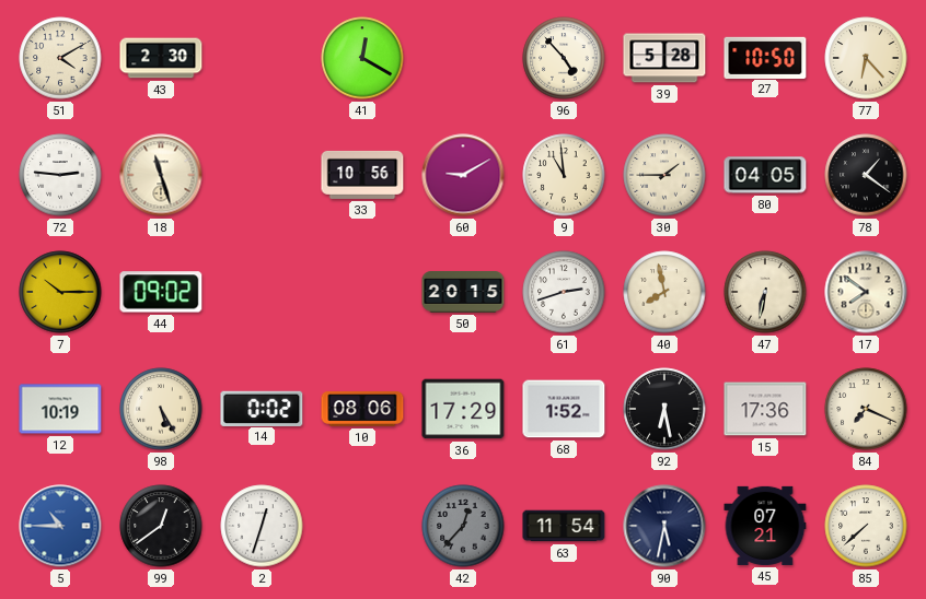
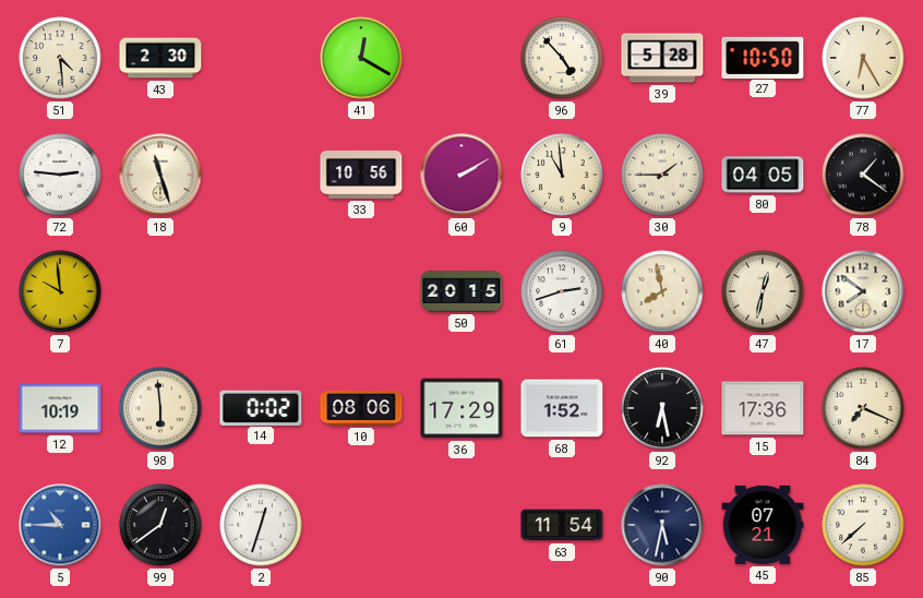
51: 4:10 -> 4:29 (60, 58)
77: 6:23 -> 6:25 (863, 58)
60: 9:10 -> 2:10 (461, 175)
7: 10:15 -> 9:59 (60, 291)
44: 09:02 -> none (161, 292)
47: 6:32 -> 12:32 (763, 291)
98: 5:25 -> 5:59 (160, 408)
42: 12:37 -> none (463, 526)
